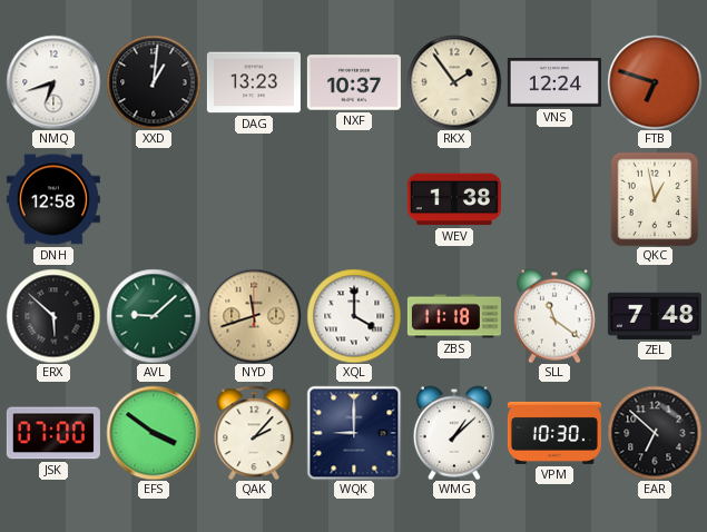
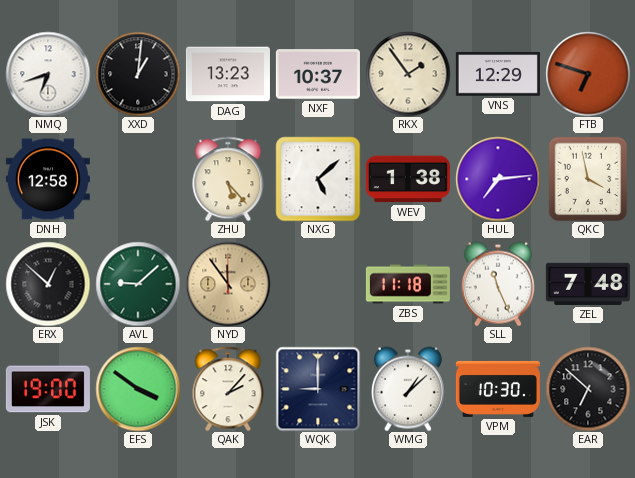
VNS: 12:24 -> 12:29 (498, 75)
ZHU: none -> 5:23 (228, 179)
NXG: none -> 5:08 (318, 179)
HUL: none -> 7:14 (498, 179)
QKC: 12:58 -> 3:58 (588, 179)
ERX: 5:52 -> 12:52 (48, 284)
NYD: 11:42 -> 11:54 (228, 284)
XQL: 4:00 -> none (354, 316)
SLL: 11:21 -> 11:26 (498, 284)
JSK: 07:00 -> 19:00 (48, 389)
